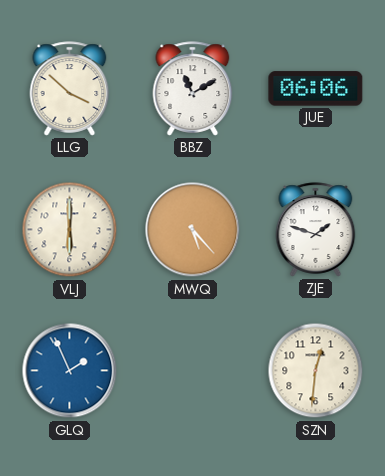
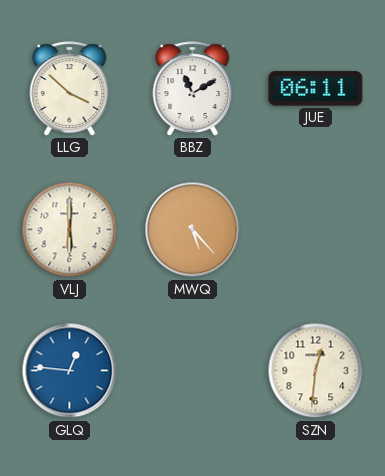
JUE: 06:06 -> 06:11 (316, 89)
ZJE: 1:48 -> none (316, 230)
GLQ: 1:56 -> 12:46 (70, 371)
